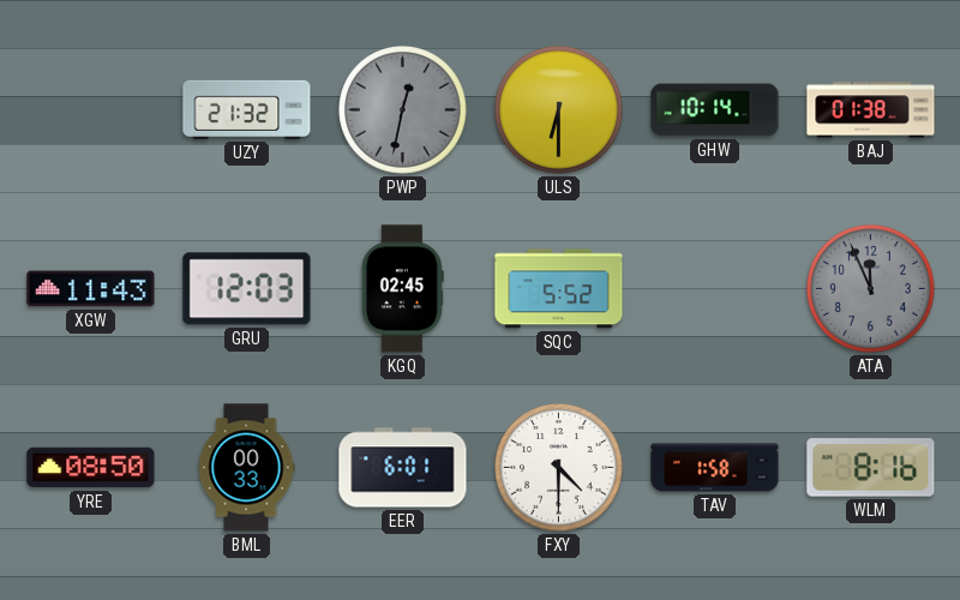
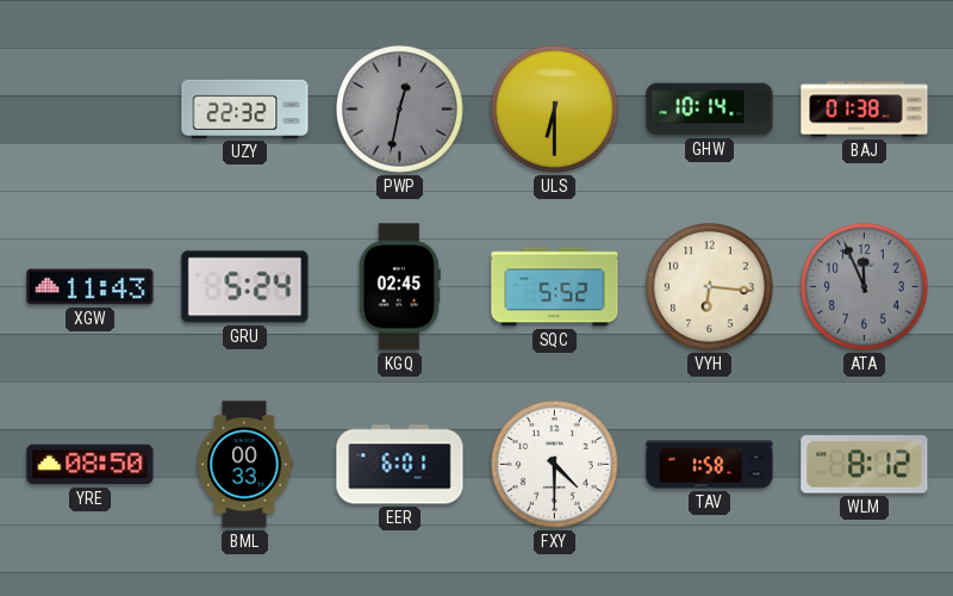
UZY: 21:32 -> 22:32 (245, 108)
GRU: 12:03 -> 5:24 (245, 287)
VYH: none -> 6:16 (710, 287)
WLM: 8:16 -> 8:12 (865, 465)
